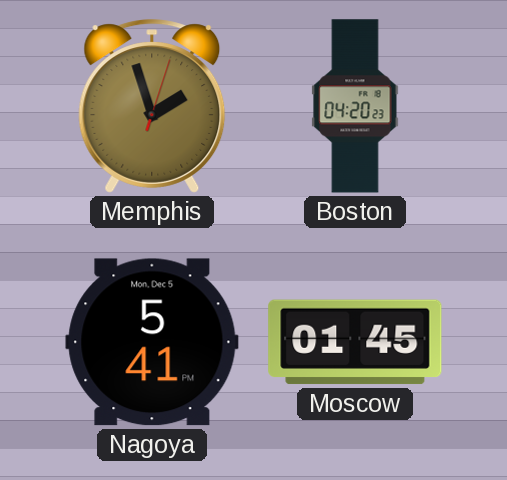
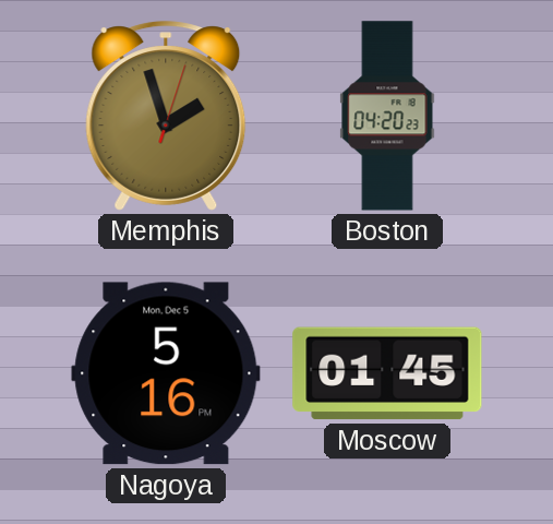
Nagoya: 5:41 -> 5:16 (166, 373)
